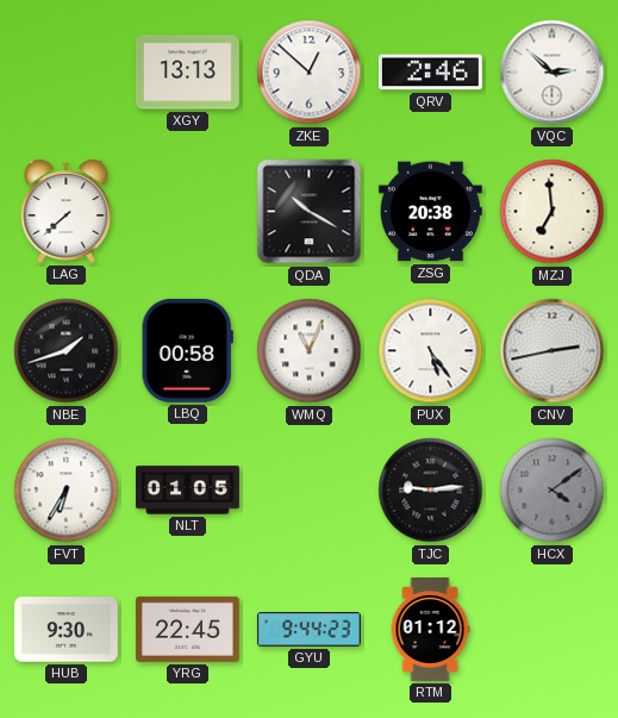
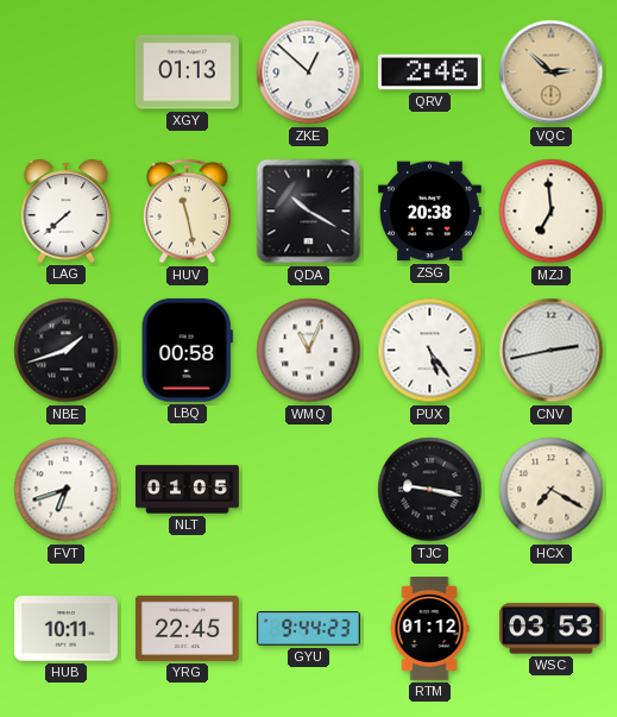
XGY: 13:13 -> 01:13 (187, 73)
VQC dial: white -> champagne (552, 73)
HUV: none -> 11:28 (188, 212)
FVT: 6:35 -> 6:42 (67, 490)
TJC: 9:14 -> 9:17 (430, 490)
HCX: 4:09 -> 7:20 (552, 490)
HCX dial: grey -> cream (552, 490)
HUB: 9:30 -> 10:11 (65, 629)
WSC: none -> 03:53 (550, 629)
